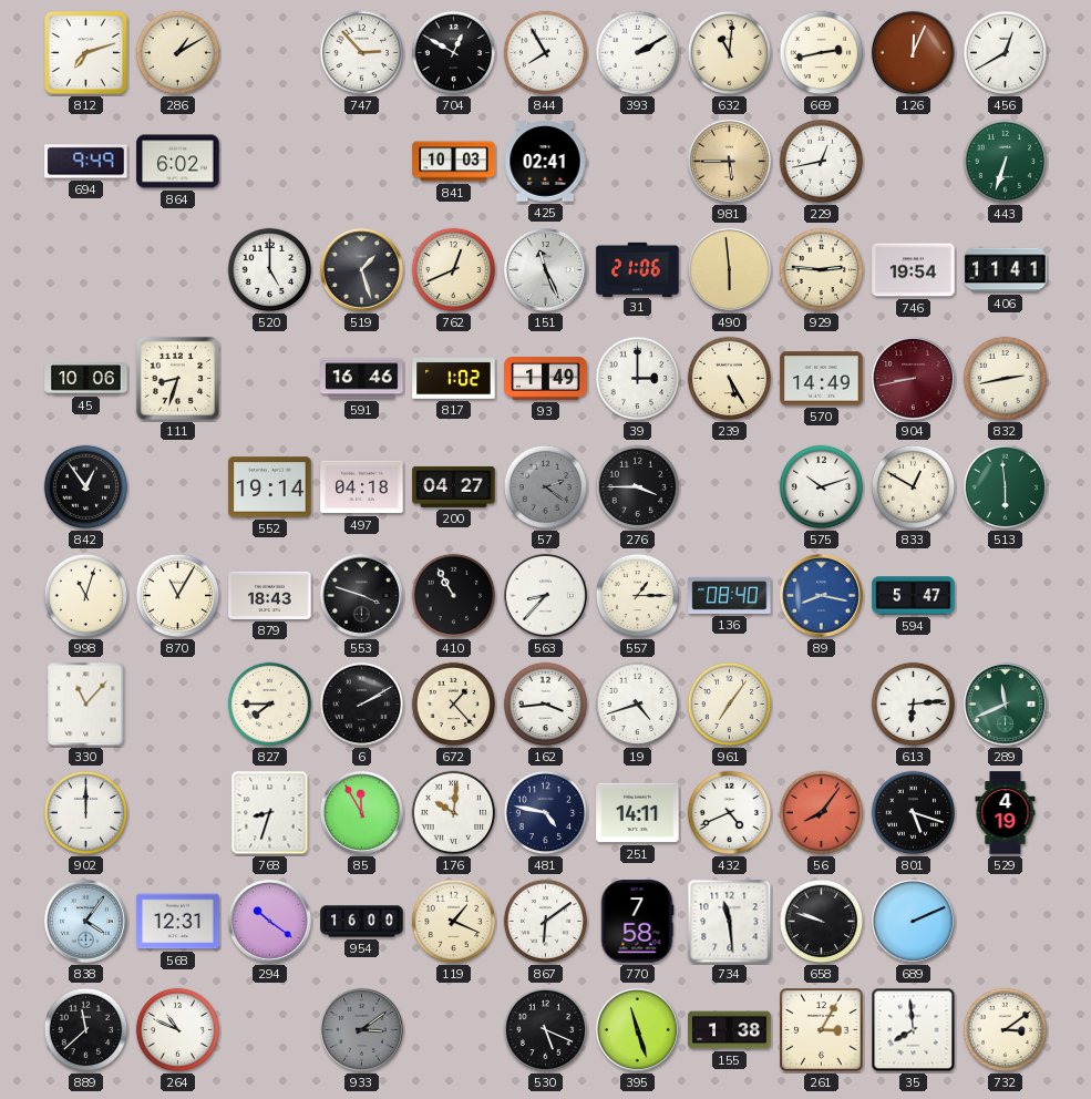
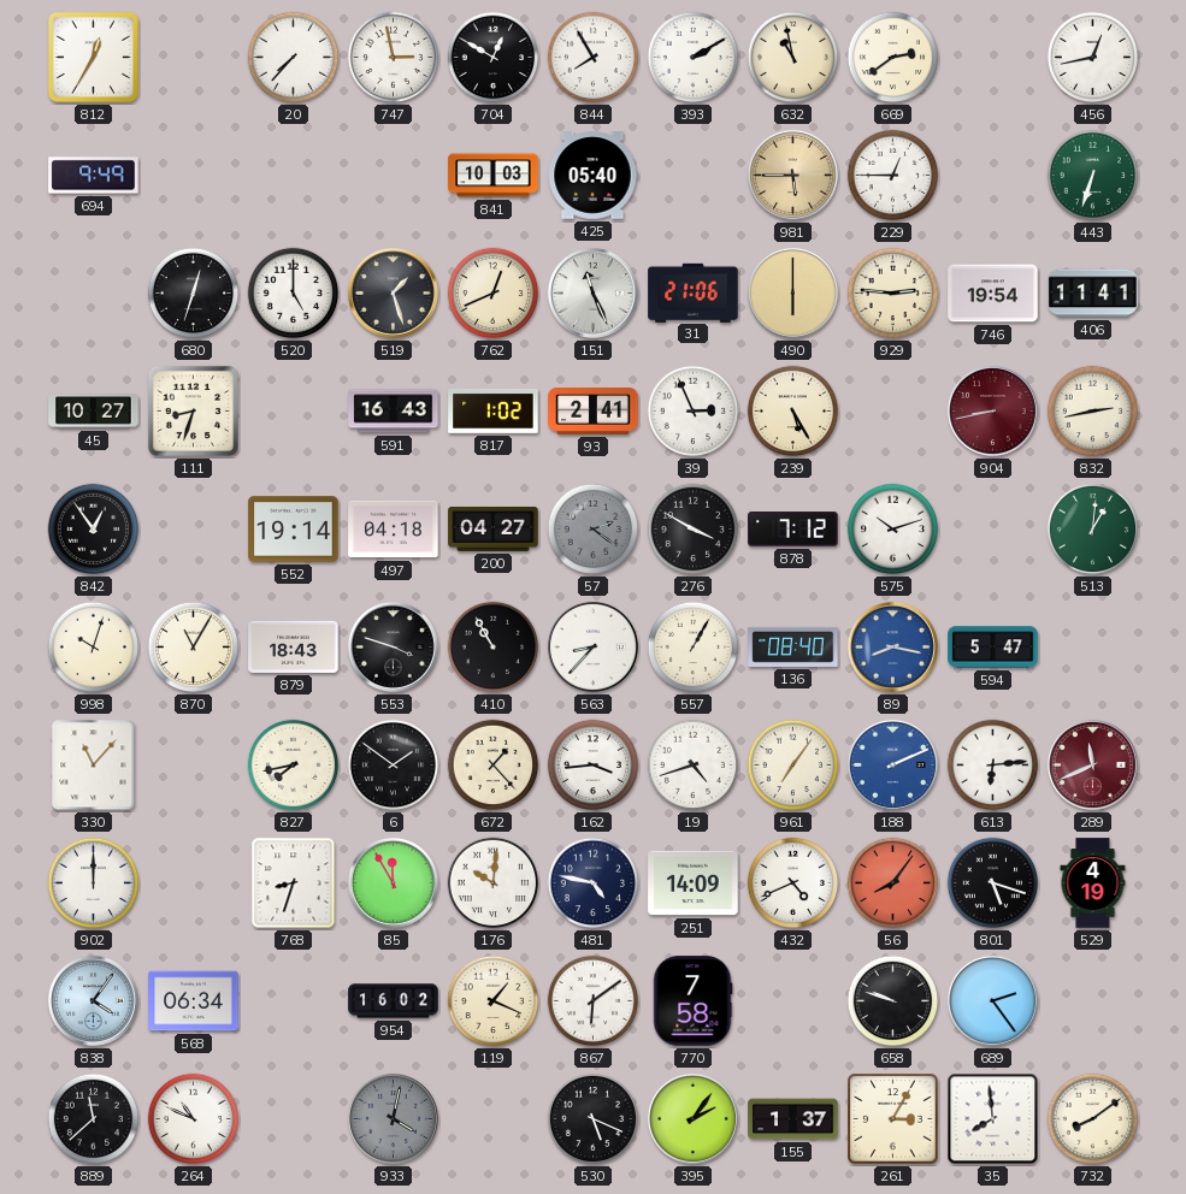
812: 7:12 -> 12:35 (93, 57)
286: 1:10 -> none (178, 53)
20: none -> 7:37 (294, 58)
747: 2:53 -> 2:58 (394, 58)
632: 11:01 -> 10:58 (793, 58)
669: 2:43 -> 2:39 (893, 58)
126: 12:04 -> none (913, 52)
456: 12:40 -> 12:43 (1093, 58)
864: 6:02 -> none (178, 162)
425: 02:41 -> 05:40 (592, 176)
229: 12:43 -> 12:45 (893, 176)
680: none -> 12:33 (194, 294)
490: 5:59 -> 6:00 (792, 292)
45: 10:06 -> 10:27 (94, 412)
591: 16:46 -> 16:43 (394, 412)
93: 1:49 -> 2:41 (594, 412)
39: 3:00 -> 2:56 (694, 412)
570: 14:49 -> none (822, 379)
276: 3:45 -> 3:50 (694, 530)
878: none -> 7:12 (793, 530)
833: 12:50 -> none (914, 487)
513: 5:59 -> 1:01 (1093, 530)
998: 11:03 -> 10:03 (94, 648)
557: 1:15 -> 1:05 (694, 648)
827: 7:45 -> 7:43 (294, 766)
6: 2:10 -> 1:51 (394, 766)
188: none -> 2:11 (892, 764)
289 dial: green -> burgundy (1092, 764)
251: 14:11 -> 14:09 (694, 883)
568: 12:31 -> 06:34 (194, 1001)
294: 10:21 -> none (269, 921)
954: 16:00 -> 16:02 (394, 1001)
734: 11:29 -> none (730, 922)
689: 2:11 -> 2:24 (992, 1000)
933: 3:09 -> 4:02 (393, 1118)
395: 11:27 -> 2:06 (692, 1118)
155: 1:38 -> 1:37 (793, 1119)
732: 3:09 -> 8:09 (1093, 1119)
